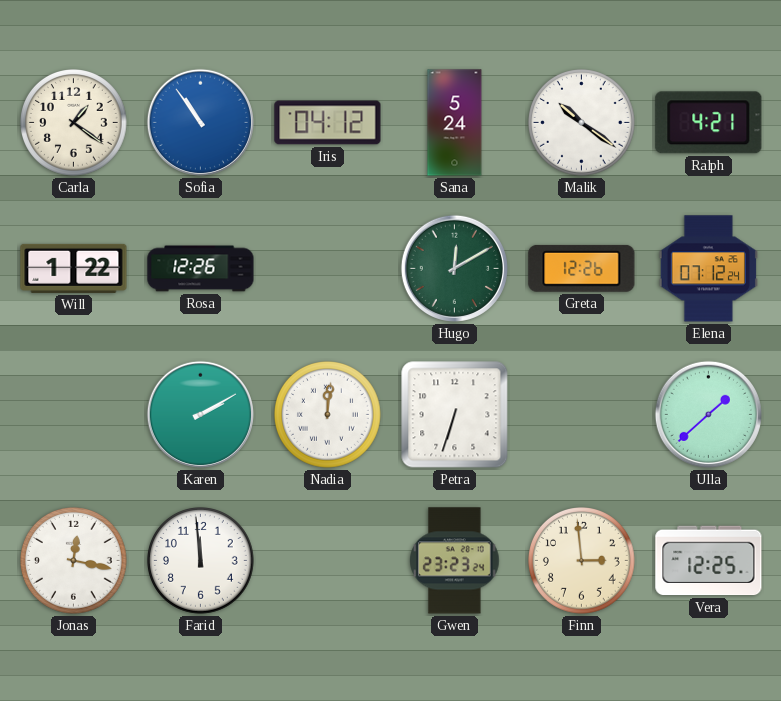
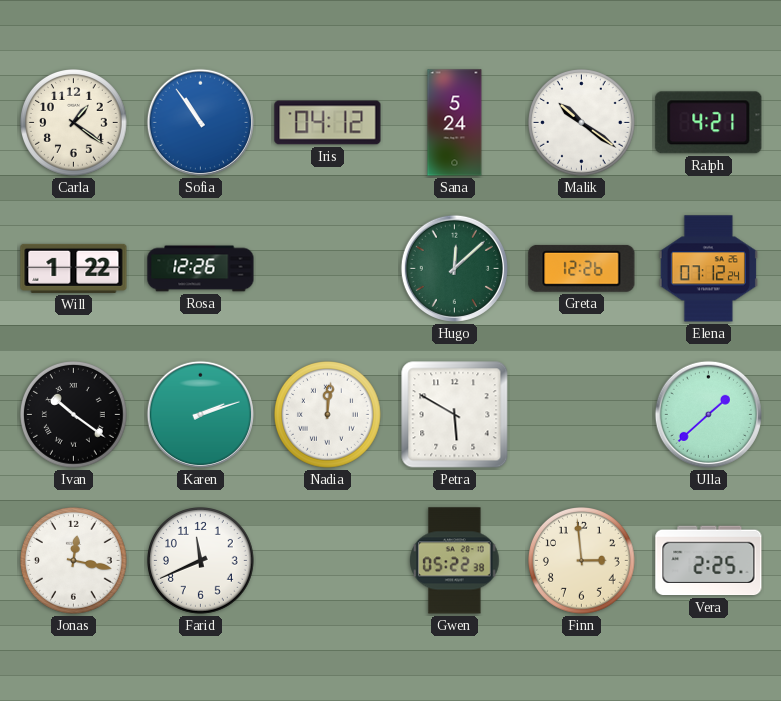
Hugo: 12:10 -> 12:08 (454, 268)
Ivan: none -> 10:21 (74, 415)
Karen: 2:10 -> 2:12 (200, 414)
Petra: 6:33 -> 5:50 (455, 415)
Farid: 11:59 -> 11:41 (201, 561)
Gwen: 23:23 -> 05:22 (455, 561)
Vera: 12:25 -> 2:25 (709, 561)
